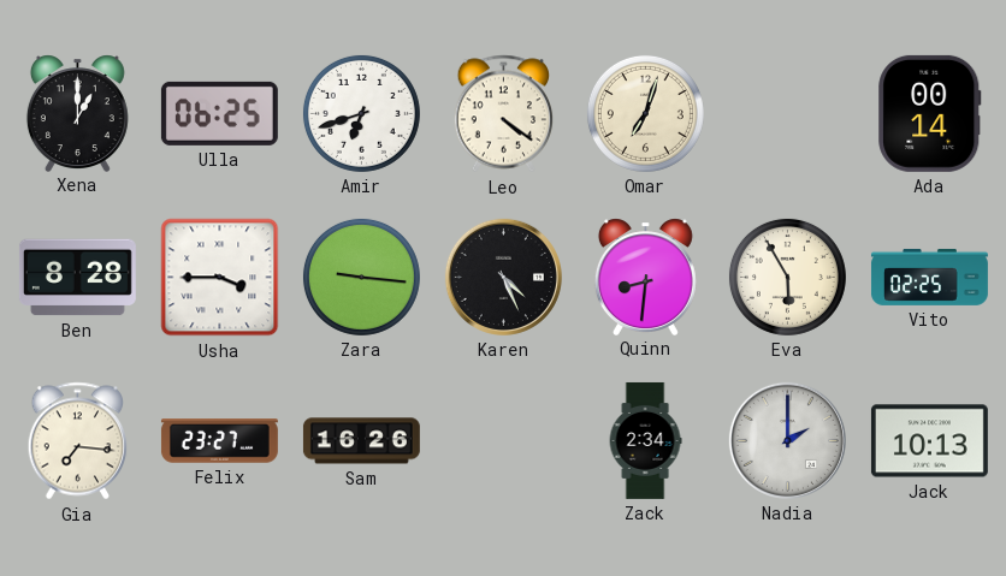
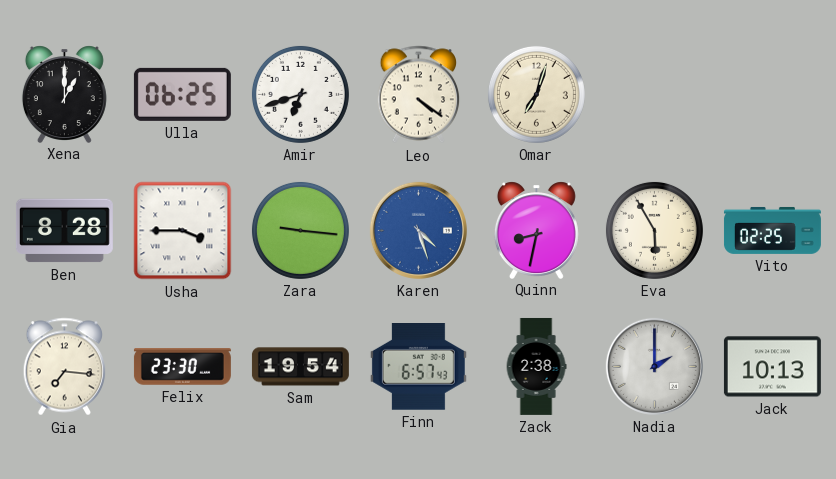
Ada: 00:14 -> none (930, 113)
Karen: 4:26 -> 4:27 (418, 230)
Karen dial: black -> blue (418, 230)
Quinn: 8:31 -> 8:32 (536, 230)
Felix: 23:27 -> 23:30 (182, 367)
Sam: 16:26 -> 19:54 (300, 367)
Finn: none -> 6:57 (418, 367)
Zack: 2:34 -> 2:38 (536, 366)
